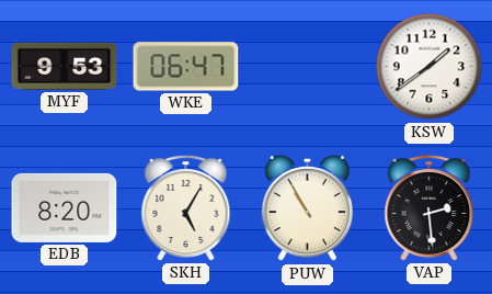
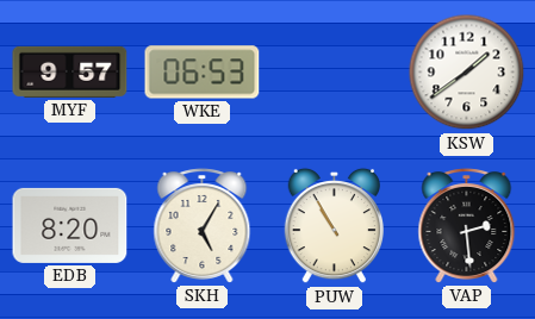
MYF: 9:53 -> 9:57 (70, 71)
WKE: 06:47 -> 06:53 (203, 73)
